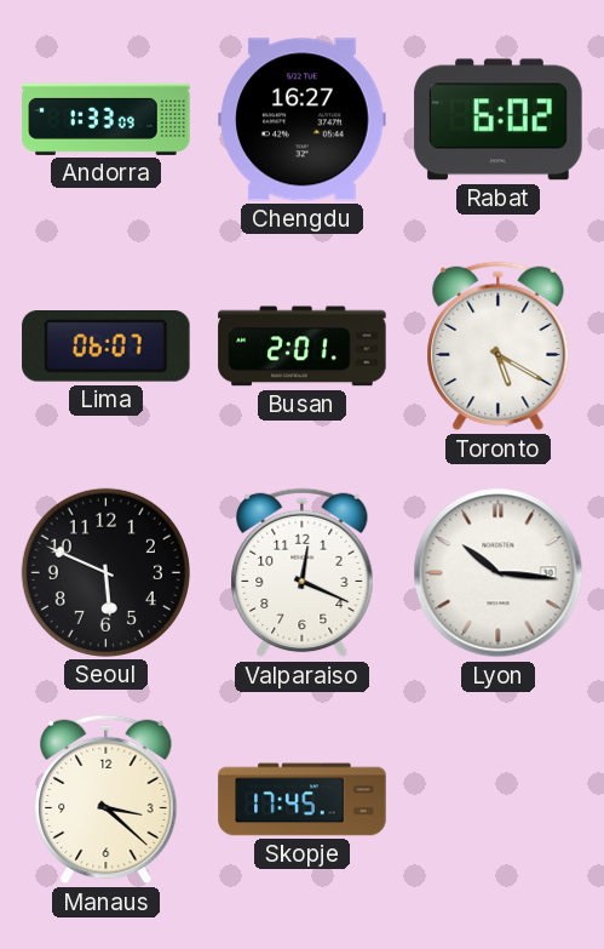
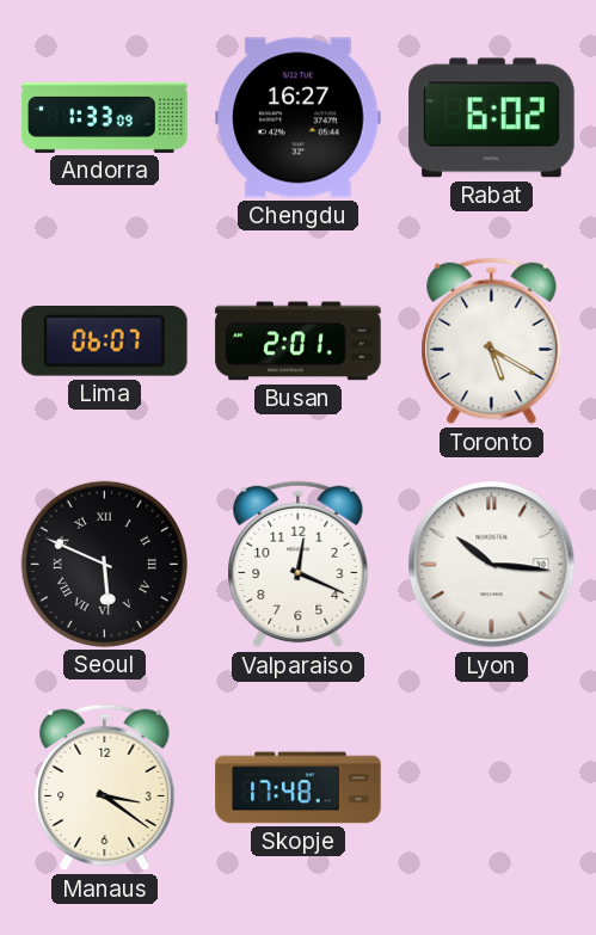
Seoul numerals: Arabic -> Roman (104, 564)
Manaus: 3:22 -> 3:21 (105, 788)
Skopje: 17:45 -> 17:48 (299, 788)
